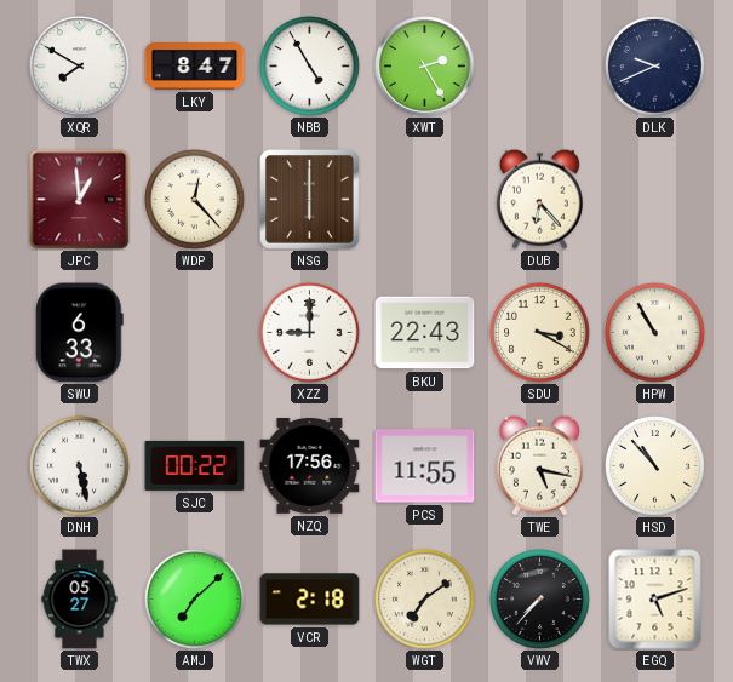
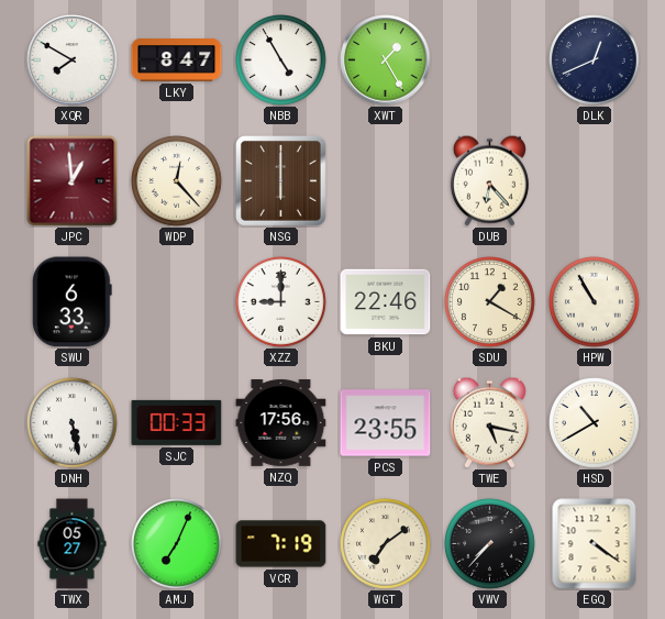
XWT: 2:25 -> 1:25 (386, 60)
DLK: 9:41 -> 12:41 (595, 60)
BKU: 22:43 -> 22:46 (386, 302)
SDU: 3:20 -> 1:20 (490, 302)
SJC: 00:22 -> 00:33 (177, 422)
PCS: 11:55 -> 23:55 (386, 423)
HSD: 10:53 -> 10:40 (595, 423)
AMJ: 7:08 -> 7:04 (177, 544)
VCR: 2:18 -> 7:19 (281, 544)
EGQ: 5:12 -> 4:21 (595, 544)
